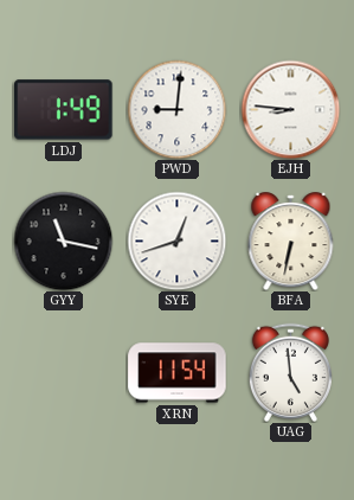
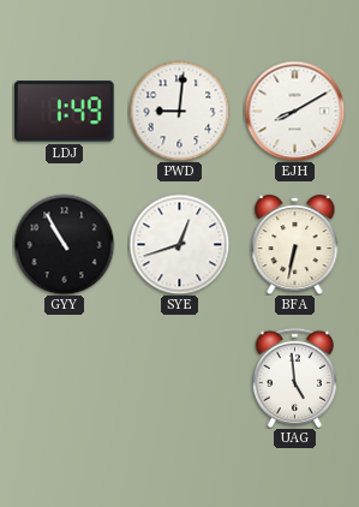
EJH: 8:46 -> 8:10 (294, 111)
GYY: 11:17 -> 10:55 (64, 244)
XRN: 11:54 -> none (178, 373)
